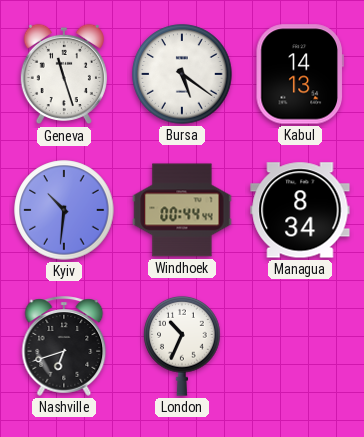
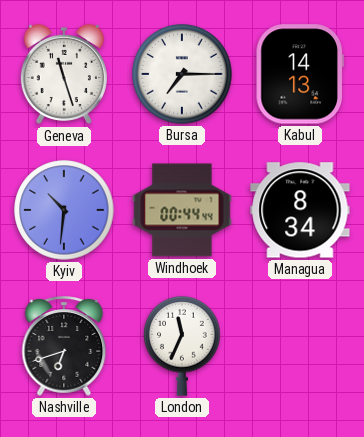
Bursa: 5:21 -> 7:15 (182, 74)
London: 10:34 -> 11:34 (182, 346)
